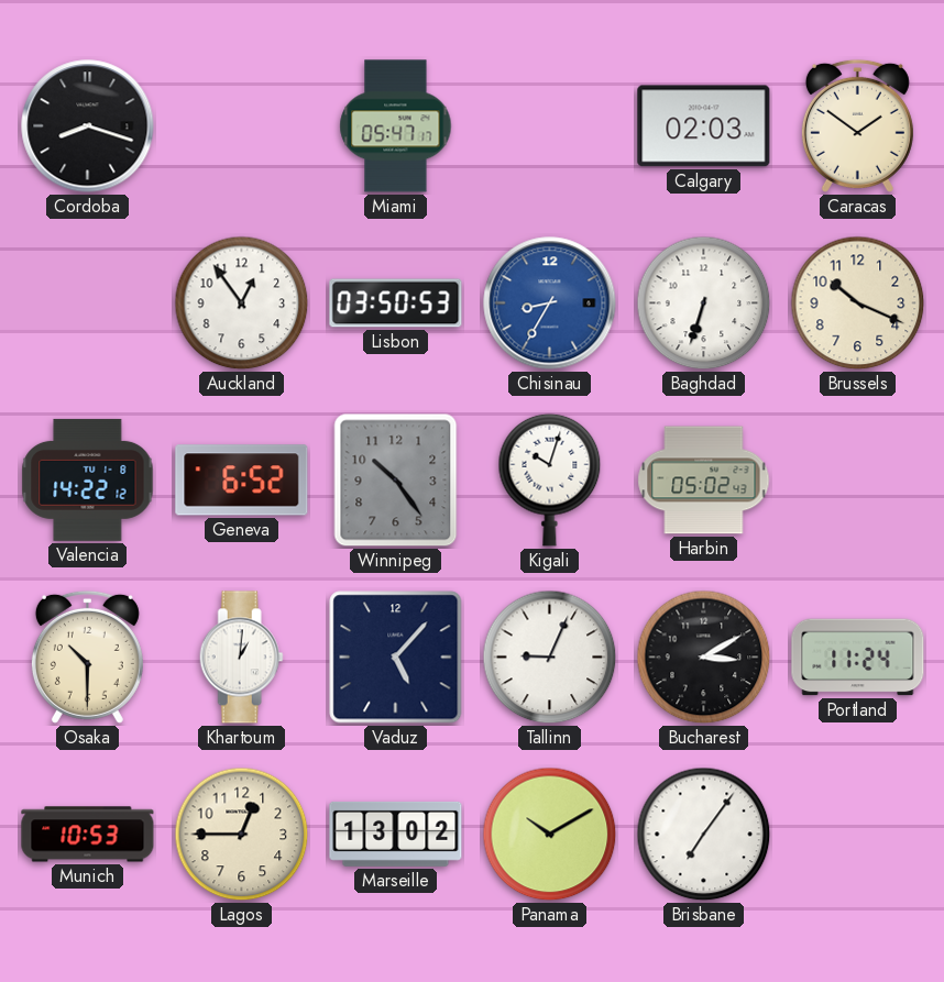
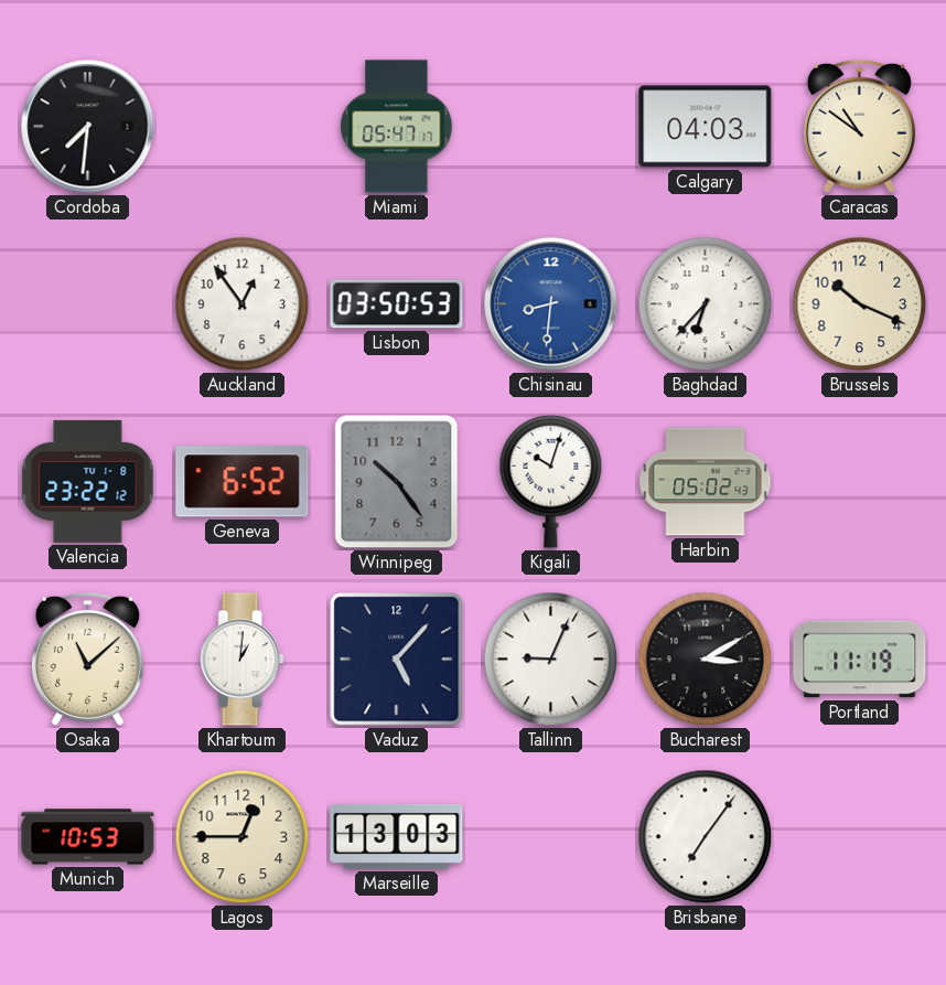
Cordoba: 8:18 -> 7:31 (88, 127)
Calgary: 02:03 -> 04:03 (706, 127)
Caracas: 1:51 -> 10:51 (859, 126)
Chisinau: 8:35 -> 8:31 (551, 304)
Baghdad: 6:33 -> 6:37 (706, 304)
Valencia: 14:22 -> 23:22 (88, 481)
Osaka: 10:30 -> 11:08 (87, 659)
Portland: 11:24 -> 11:19 (860, 660)
Marseille: 13:02 -> 13:03 (397, 836)
Panama: 10:10 -> none (550, 835)
